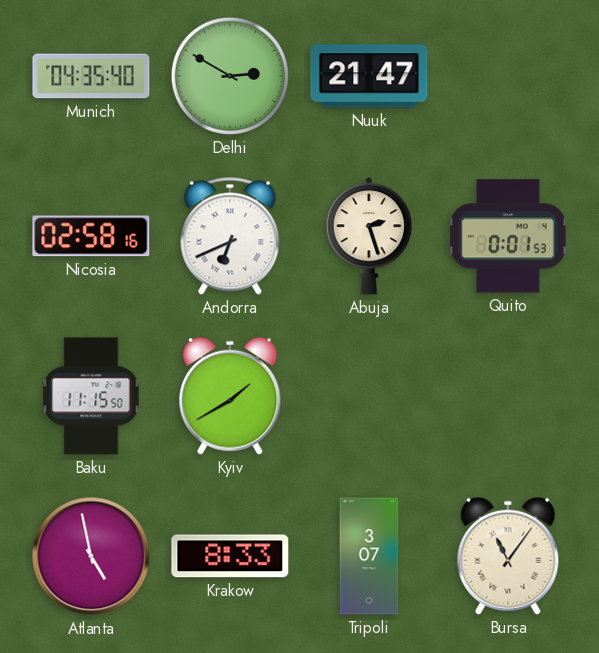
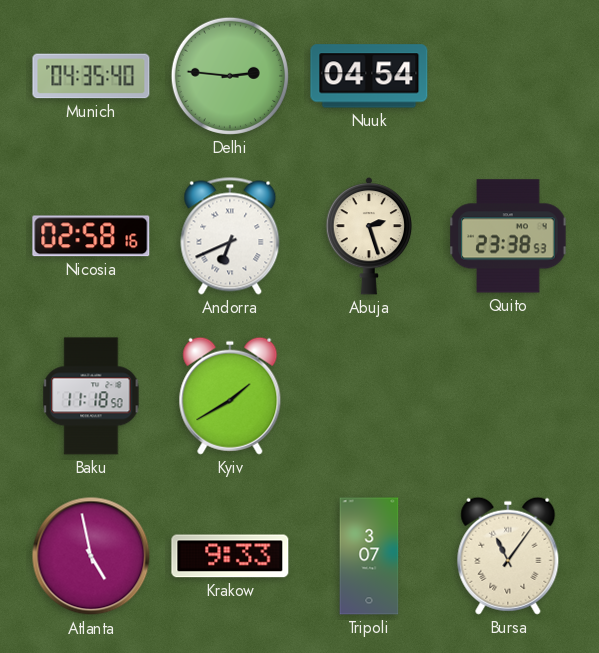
Delhi: 2:50 -> 2:46 (230, 76)
Nuuk: 21:47 -> 04:54 (369, 76)
Quito: 0:01 -> 23:38 (508, 236)
Baku: 11:15 -> 11:18 (91, 396)
Krakow: 8:33 -> 9:33 (230, 556)
